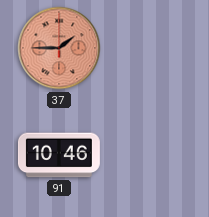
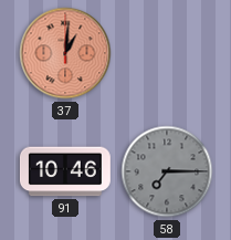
37: 1:45 -> 1:01 (65, 53)
58: none -> 7:15 (167, 171)
